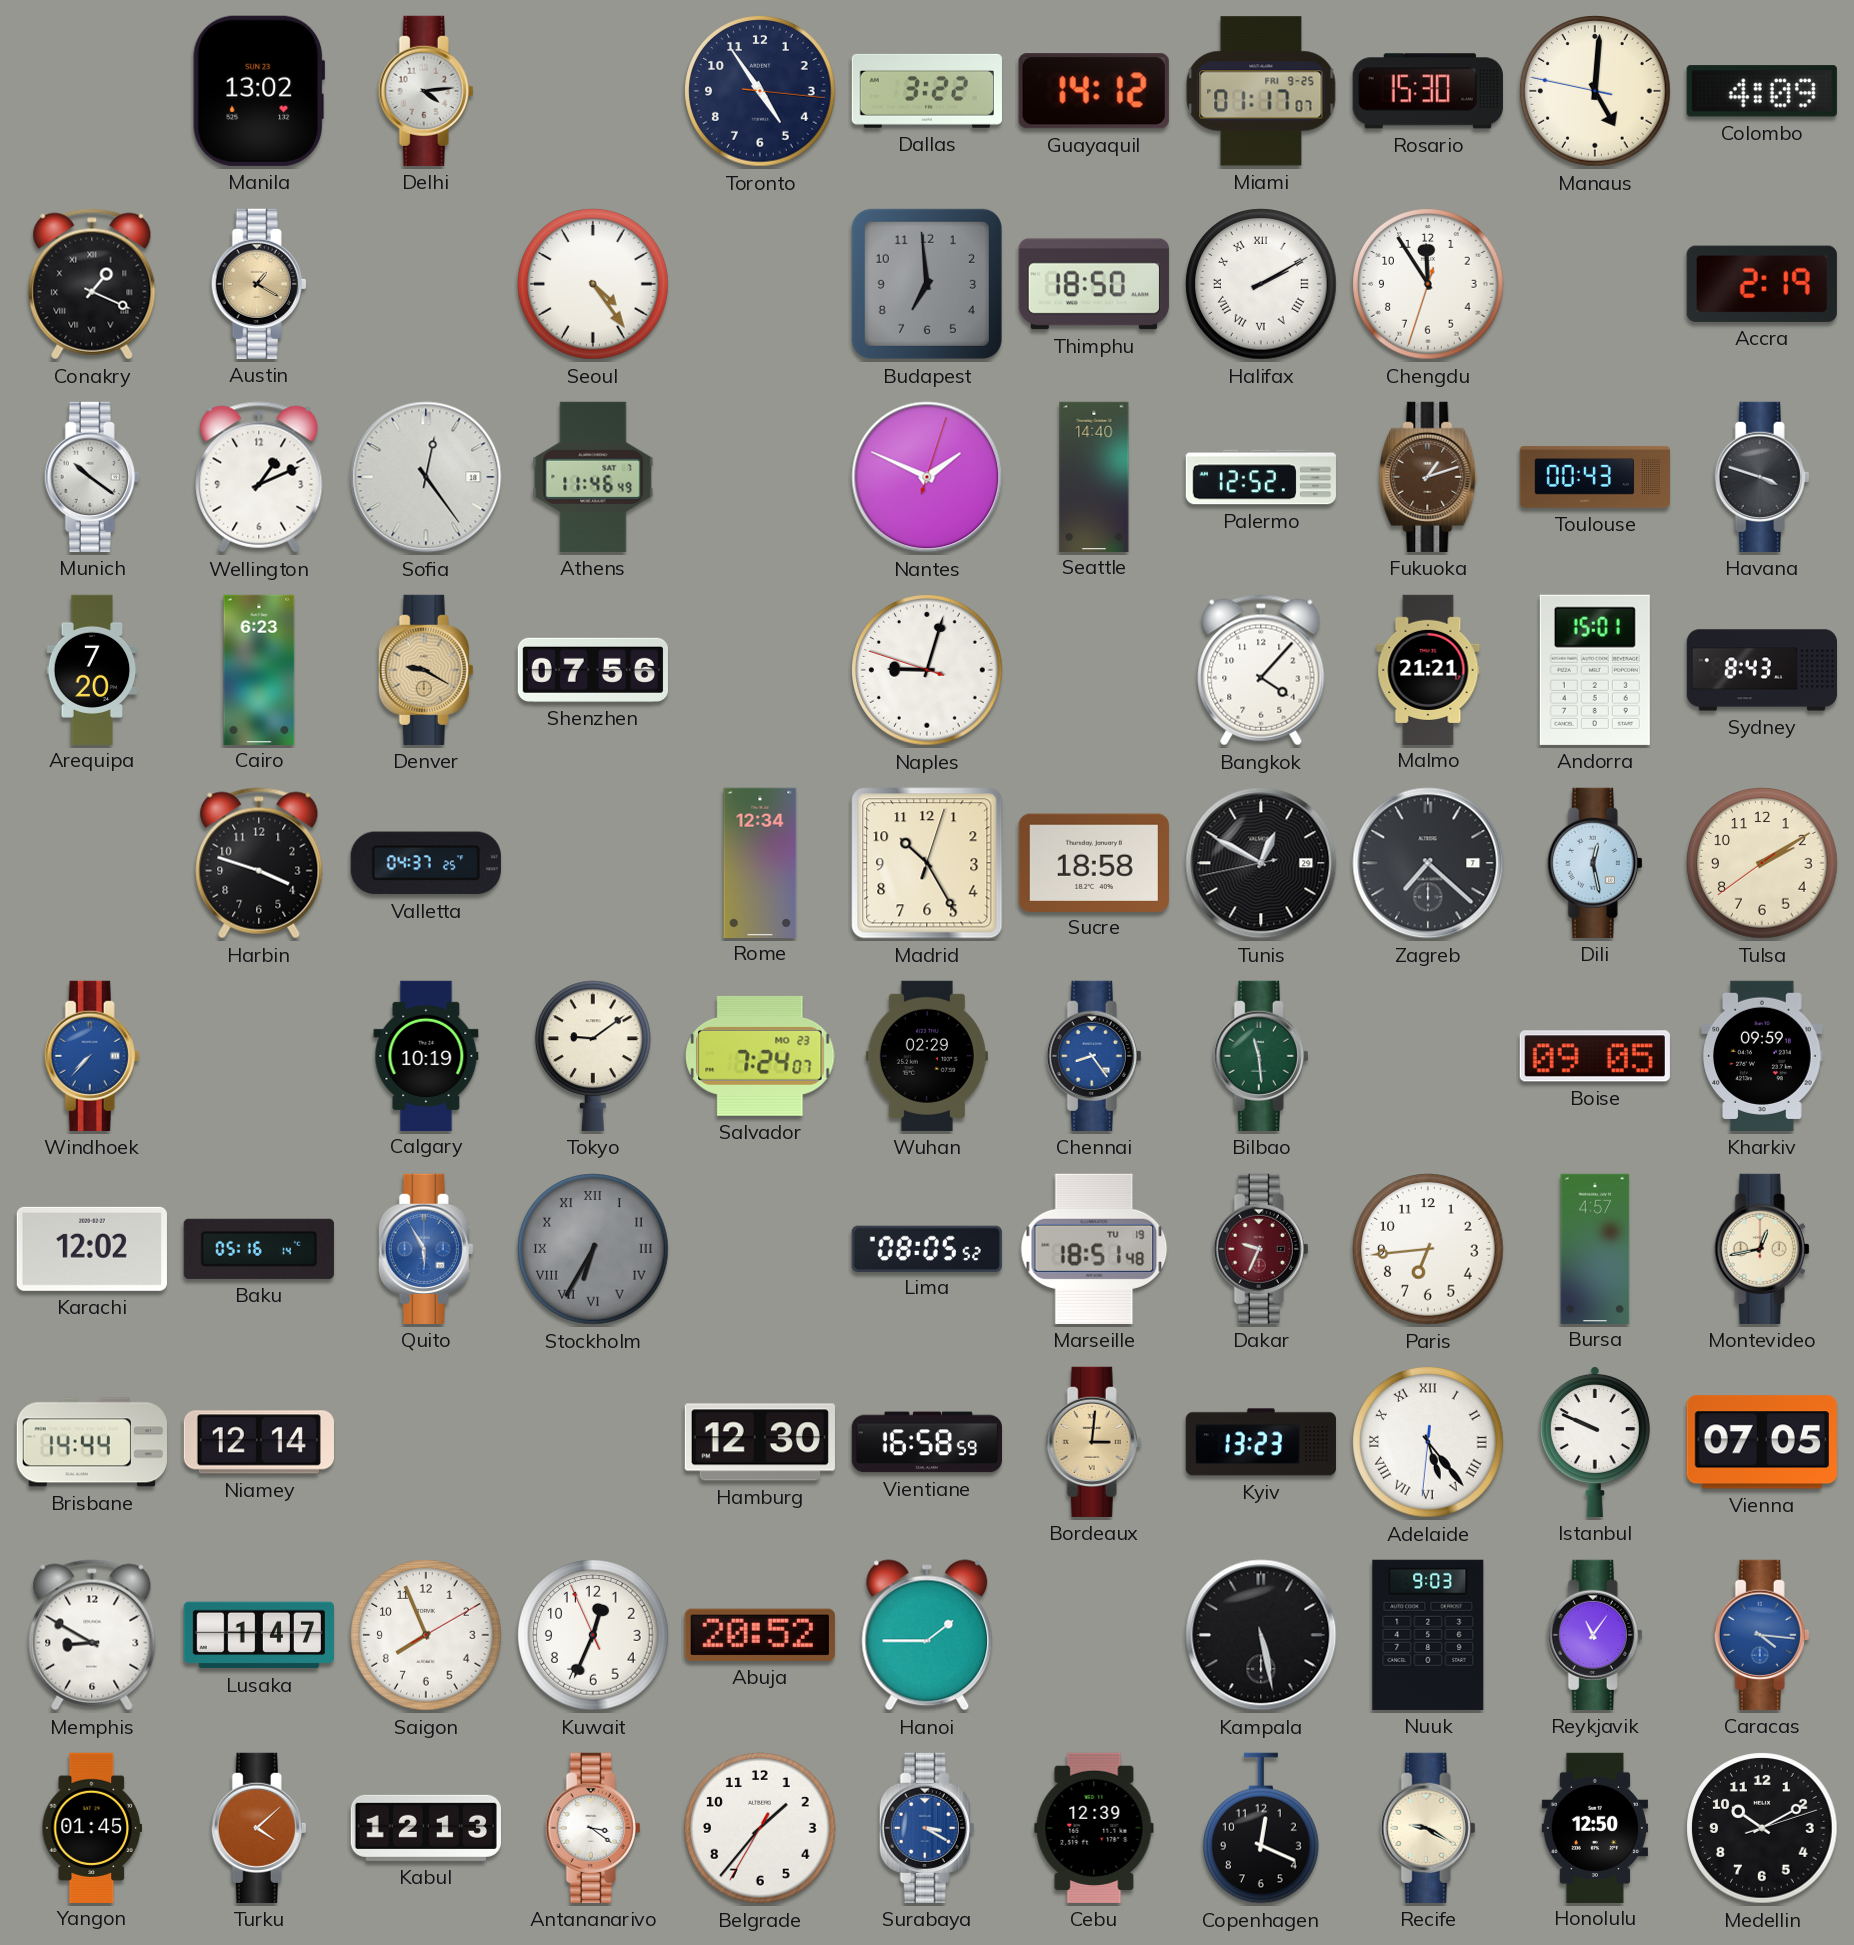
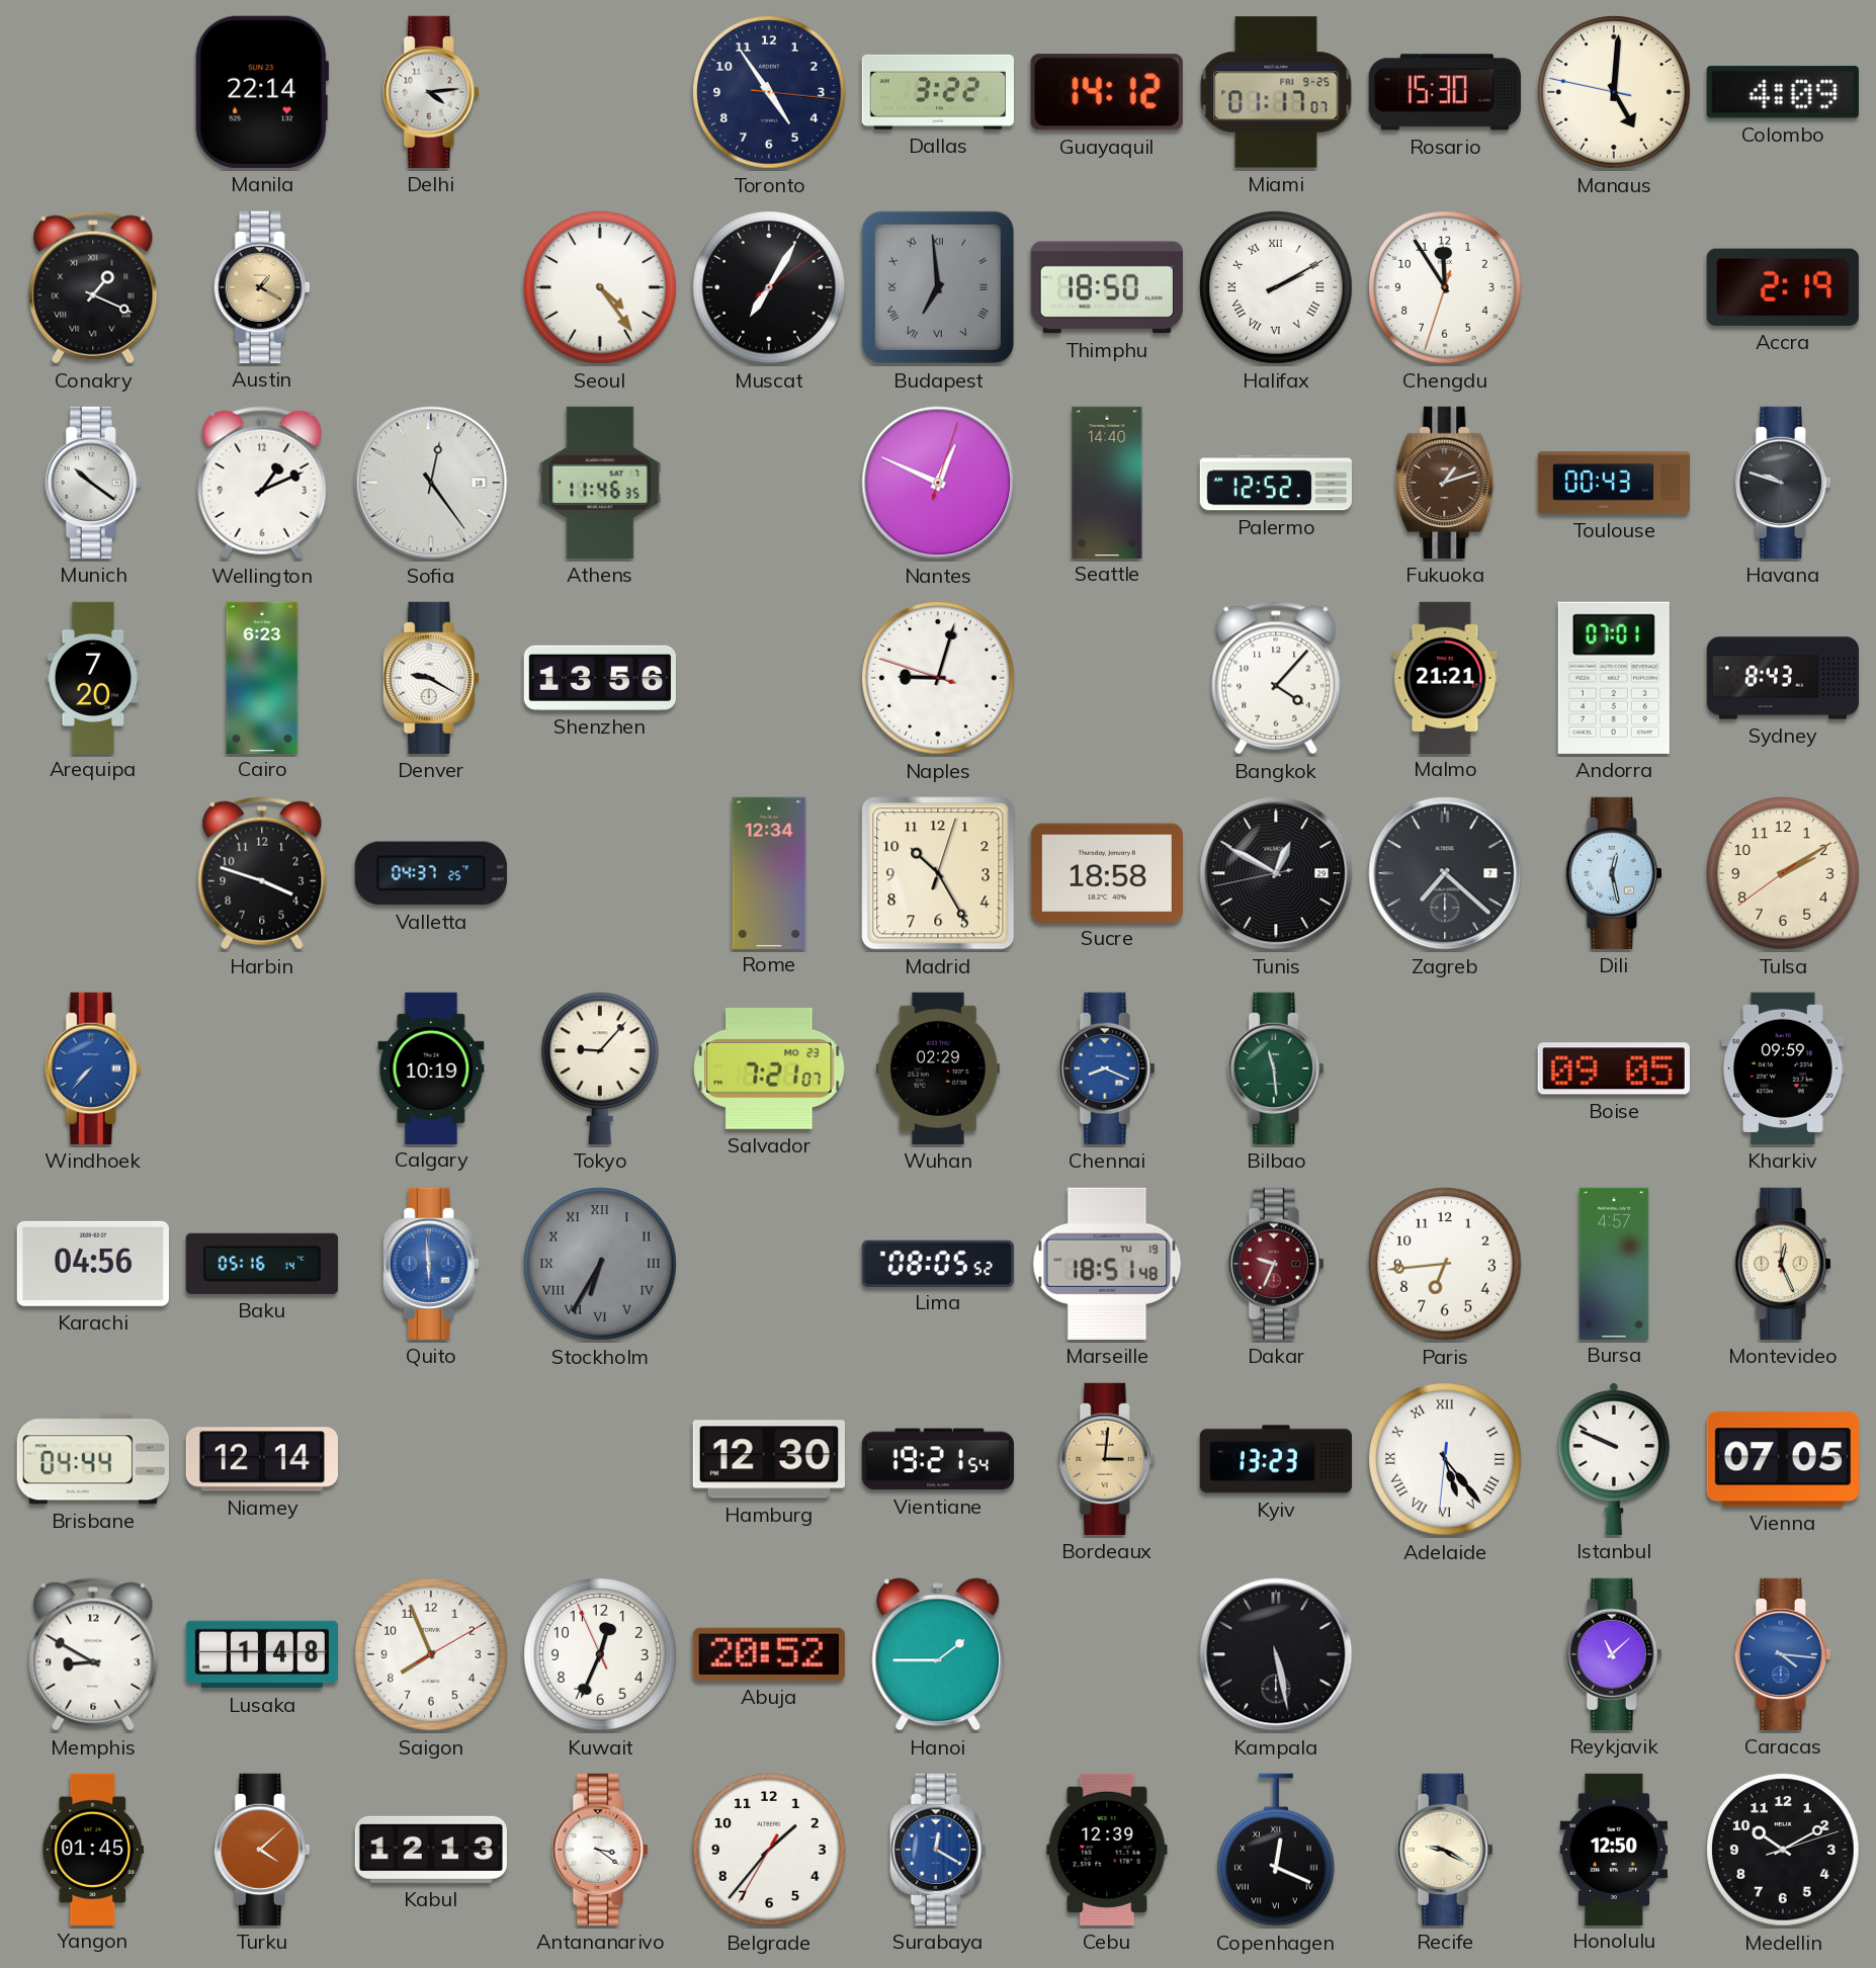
Manila: 13:02 -> 22:14 (262, 92)
Muscat: none -> 7:05 (769, 287)
Budapest numerals: Arabic -> Roman (938, 287)
Athens: 11:46:49 -> 11:46:35 (600, 483)
Nantes: 1:49 -> 12:49 (938, 483)
Havana: 3:48 -> 9:48 (1783, 483)
Denver dial: champagne -> white (431, 678)
Shenzhen: 07:56 -> 13:56 (599, 678)
Andorra: 15:01 -> 07:01 (1614, 678)
Tokyo: 9:09 -> 9:07 (601, 1068)
Salvador: 7:24 -> 7:21 (769, 1068)
Chennai: 8:24 -> 8:19 (1107, 1068)
Karachi: 12:02 -> 04:56 (93, 1264)
Quito: 5:55 -> 5:59 (431, 1264)
Montevideo: 12:43 -> 12:26 (1783, 1264)
Brisbane: 14:44 -> 04:44 (93, 1459)
Vientiane: 16:58 -> 19:21 (937, 1459)
Lusaka: 1:47 -> 1:48 (261, 1654)
Nuuk: 9:03 -> none (1428, 1635)
Reykjavik: 11:06 -> 11:08 (1614, 1654)
Surabaya: 3:20 -> 12:20 (938, 1850)
Copenhagen numerals: Arabic -> Roman (1277, 1850)
